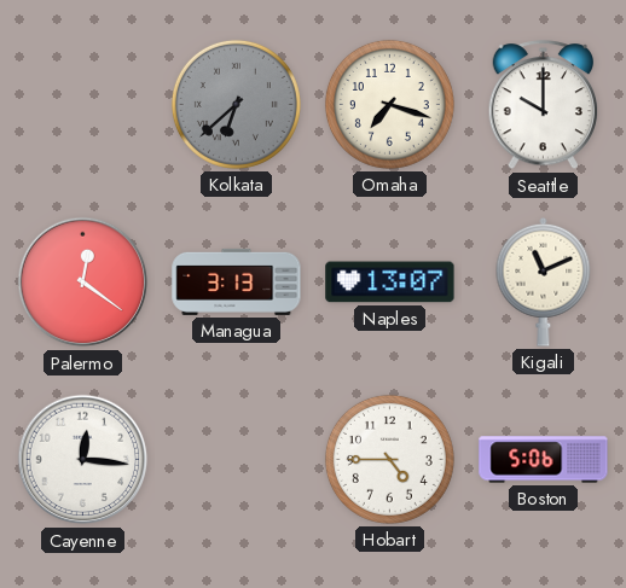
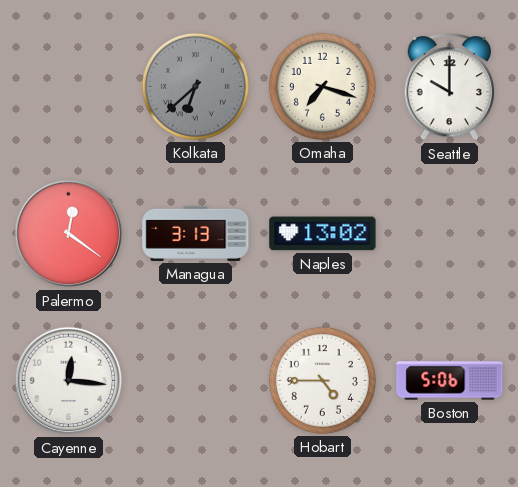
Naples: 13:07 -> 13:02 (323, 234)
Kigali: 11:11 -> none (544, 281)
